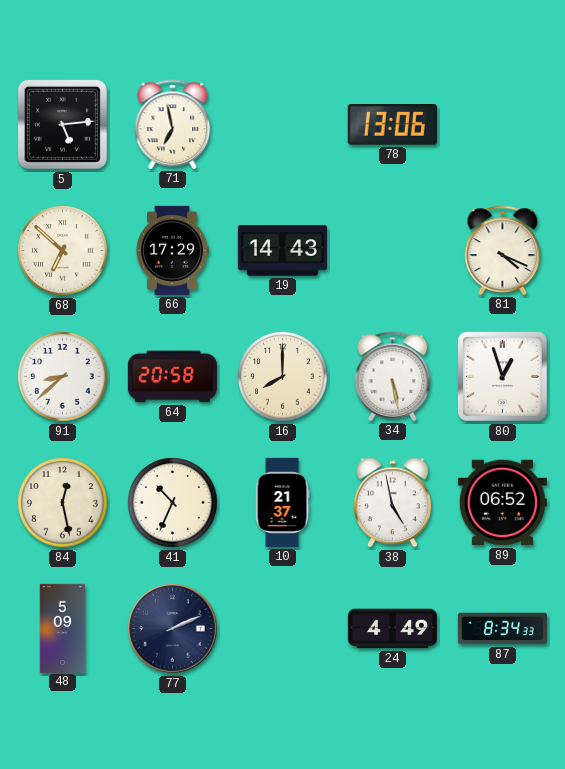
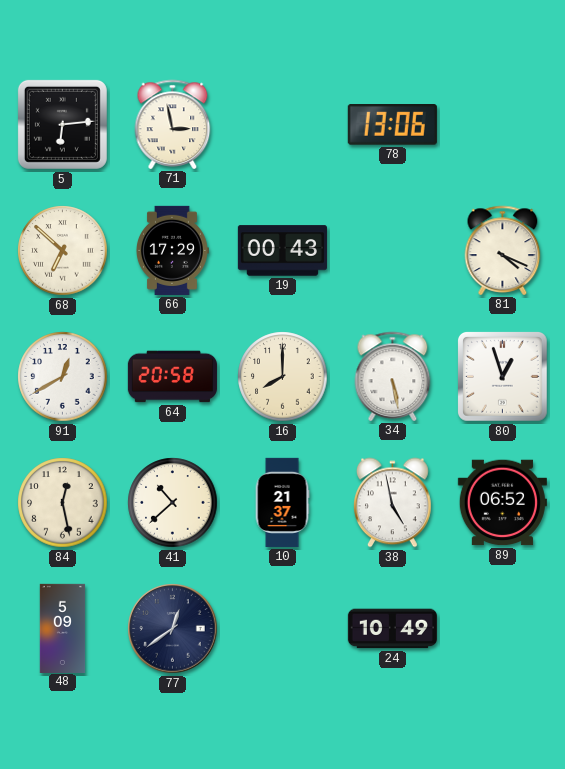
5: 5:14 -> 6:14 (62, 124)
71: 6:58 -> 2:58 (173, 124)
19: 14:43 -> 00:43 (282, 251)
91: 8:38 -> 12:40 (63, 377)
41: 10:34 -> 10:38 (173, 503)
77: 2:11 -> 12:39 (173, 629)
24: 4:49 -> 10:49 (392, 629)
87: 8:34 -> none (502, 629)
